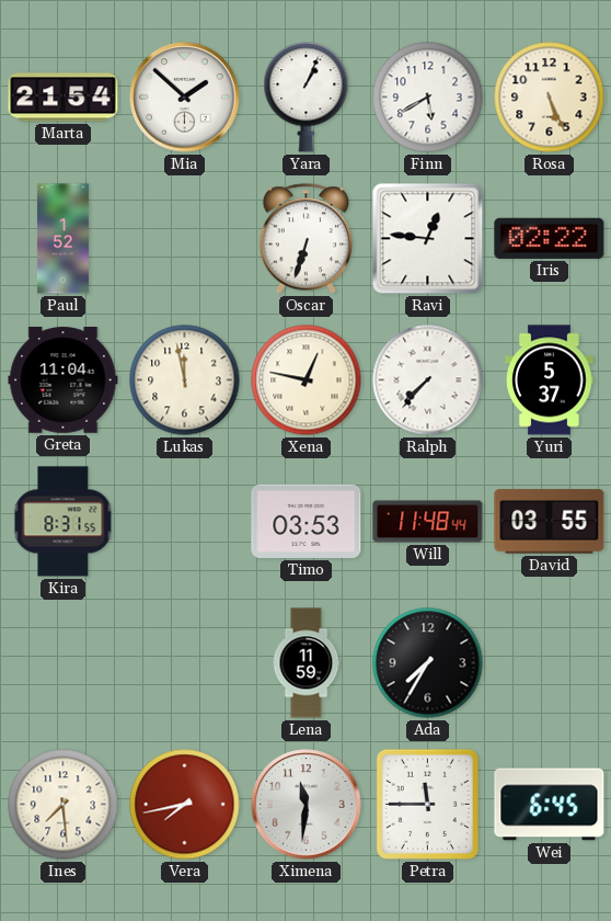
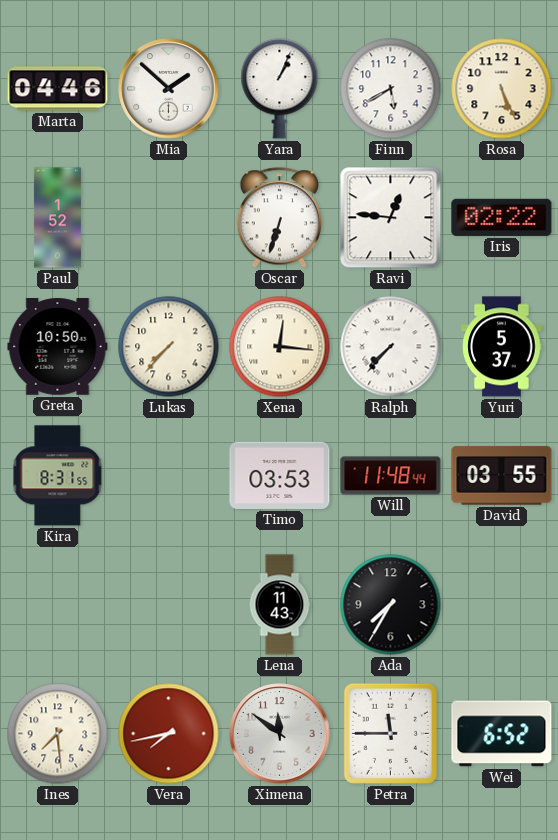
Marta: 21:54 -> 04:46 (58, 89)
Greta: 11:04 -> 10:50 (58, 347)
Lukas: 11:58 -> 7:37 (169, 347)
Xena: 12:47 -> 12:16 (280, 347)
Lena: 11:59 -> 11:43 (280, 605)
Ximena: 11:31 -> 11:51 (280, 734)
Wei: 6:45 -> 6:52 (502, 734)
